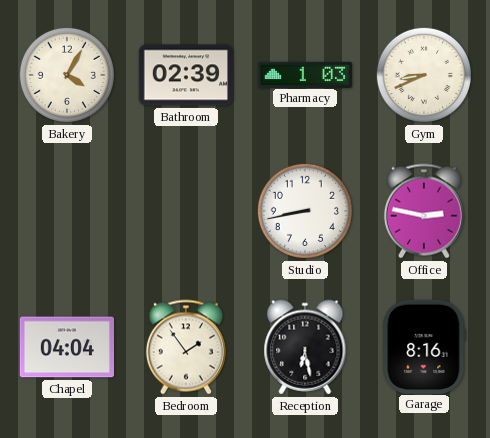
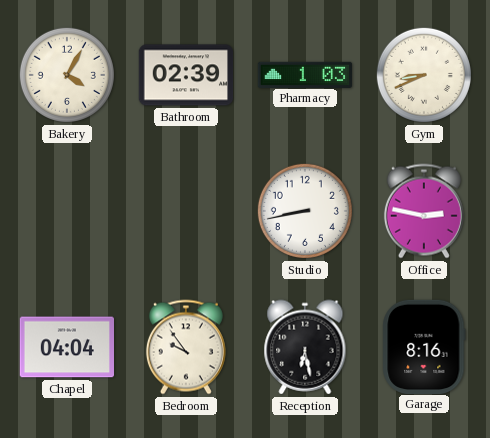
Bedroom: 1:54 -> 9:54 (186, 347)
